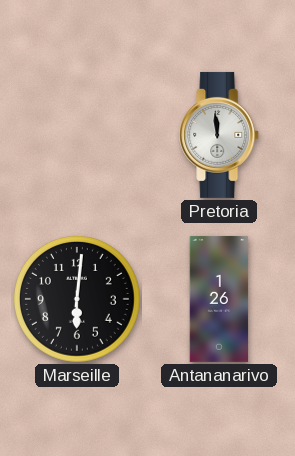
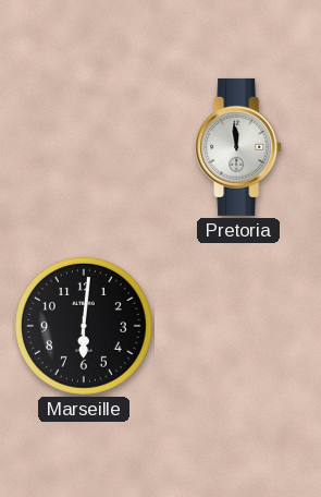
Antananarivo: 1:26 -> none (219, 299)
